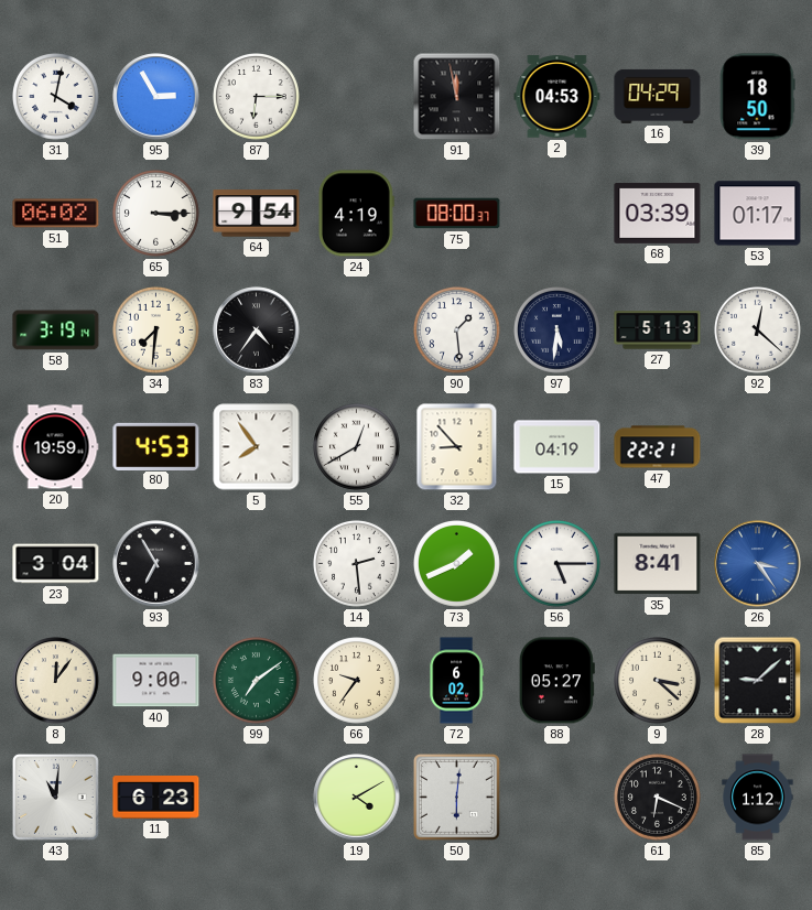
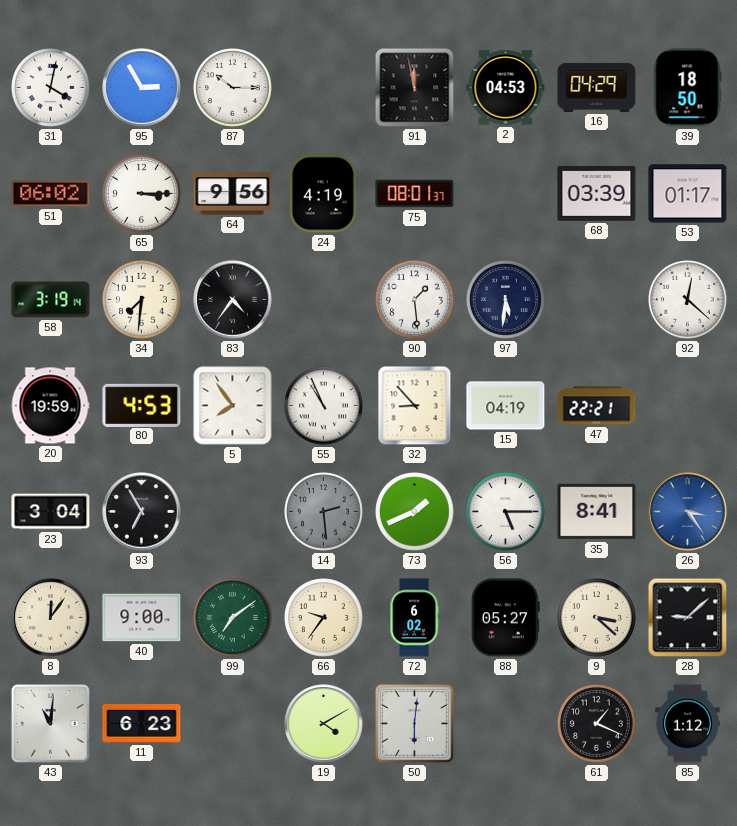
87: 6:15 -> 10:15 (233, 88)
64: 9:54 -> 9:56 (233, 194)
75: 08:00 -> 08:01 (415, 194)
27: 5:13 -> none (658, 331)
55: 12:40 -> 10:56 (324, 406)
14 dial: white -> grey (324, 512)
61: 6:19 -> 1:19 (597, 724)
